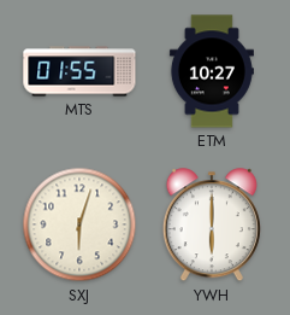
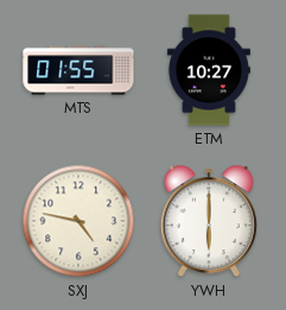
SXJ: 6:03 -> 4:47 (78, 221)
